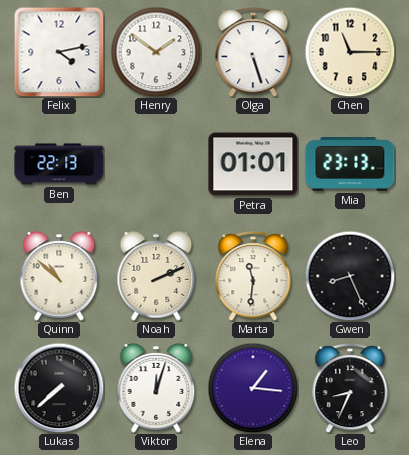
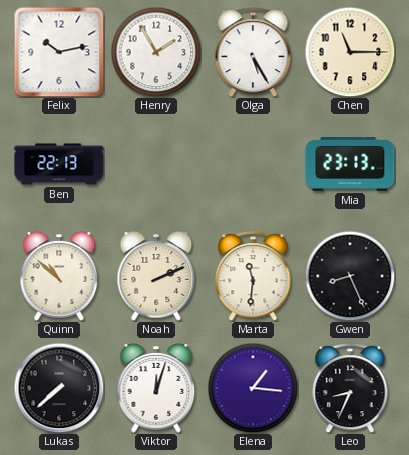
Felix: 4:13 -> 10:13 (59, 52)
Henry: 1:51 -> 1:55 (156, 52)
Olga: 5:27 -> 5:25 (253, 52)
Petra: 01:01 -> none (253, 164)
